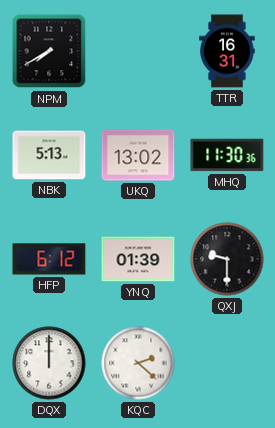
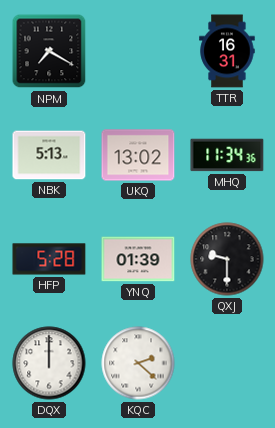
NPM: 7:40 -> 7:20 (49, 51)
MHQ: 11:30 -> 11:34 (227, 155)
HFP: 6:12 -> 5:28 (49, 259)
